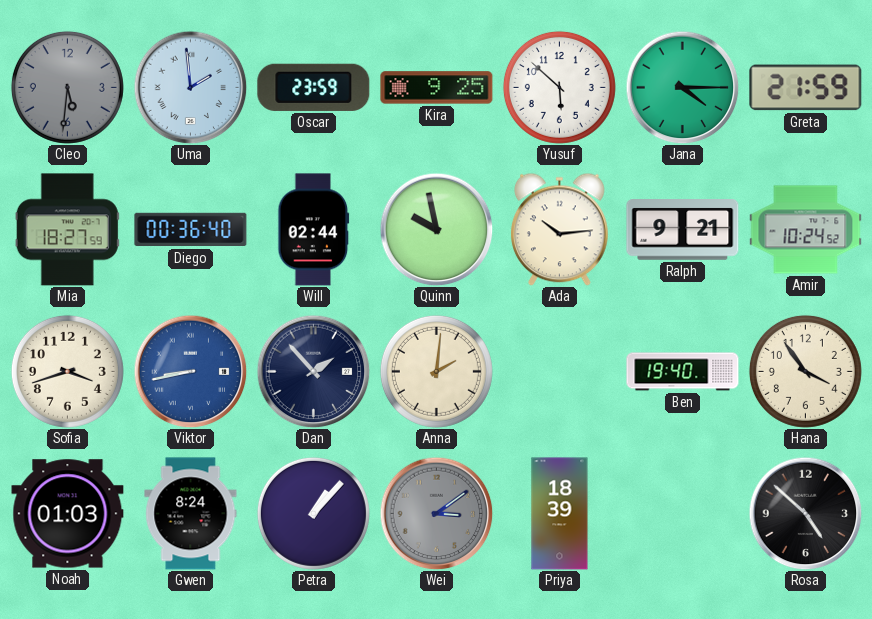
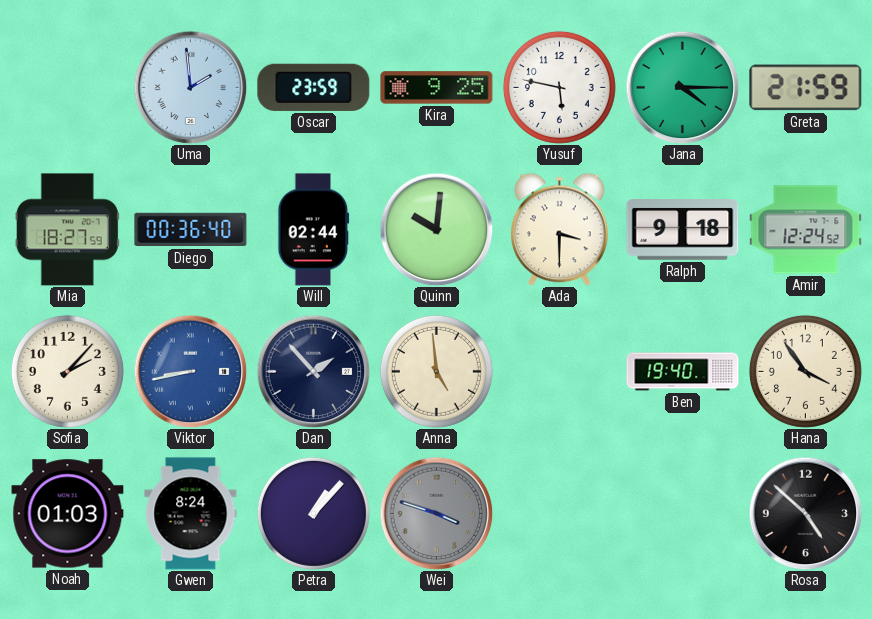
Cleo: 5:31 -> none (67, 87)
Yusuf: 5:52 -> 5:47 (559, 87)
Quinn: 9:58 -> 10:01 (436, 229)
Ada: 10:14 -> 3:30 (560, 229)
Ralph: 9:21 -> 9:18 (683, 230)
Amir: 10:24 -> 12:24 (806, 230)
Sofia: 3:42 -> 2:07 (67, 371)
Anna: 2:01 -> 4:59 (436, 371)
Wei: 3:09 -> 3:48 (436, 513)
Priya: 18:39 -> none (560, 514)
